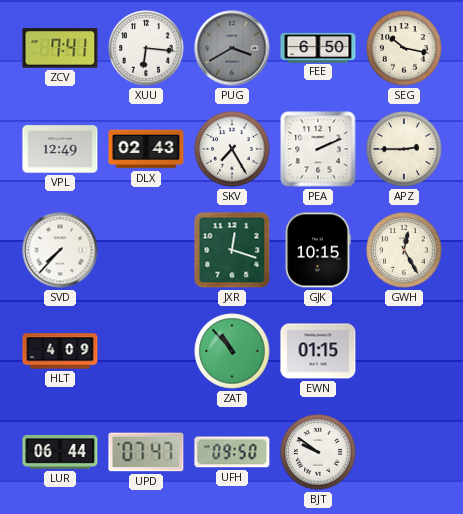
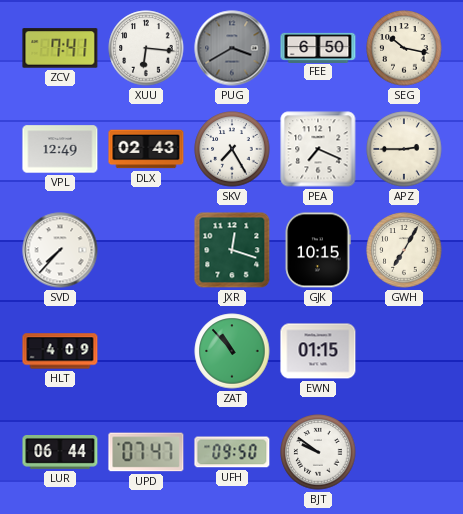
PEA: 2:11 -> 7:19 (318, 149)
GWH: 12:25 -> 7:05 (404, 250)
